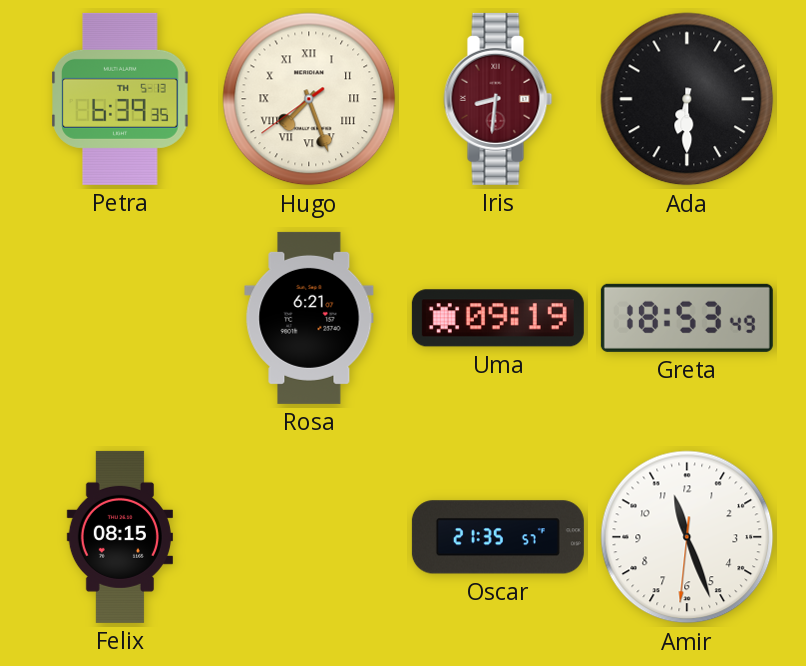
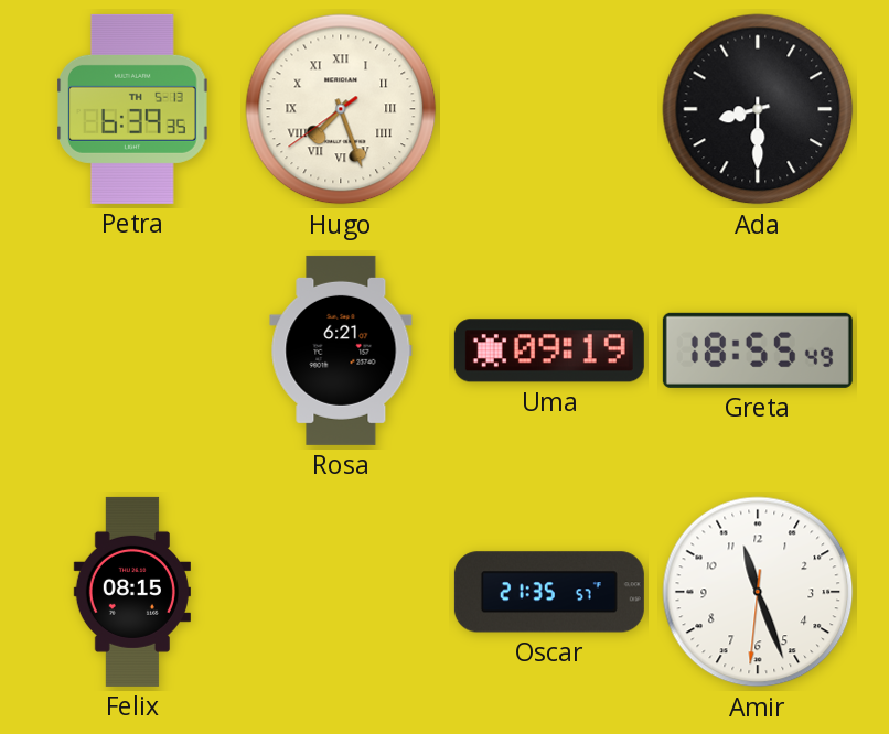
Iris: 8:31 -> none (498, 99)
Ada: 6:30 -> 8:30 (758, 109)
Greta: 18:53 -> 18:55 (758, 350)
